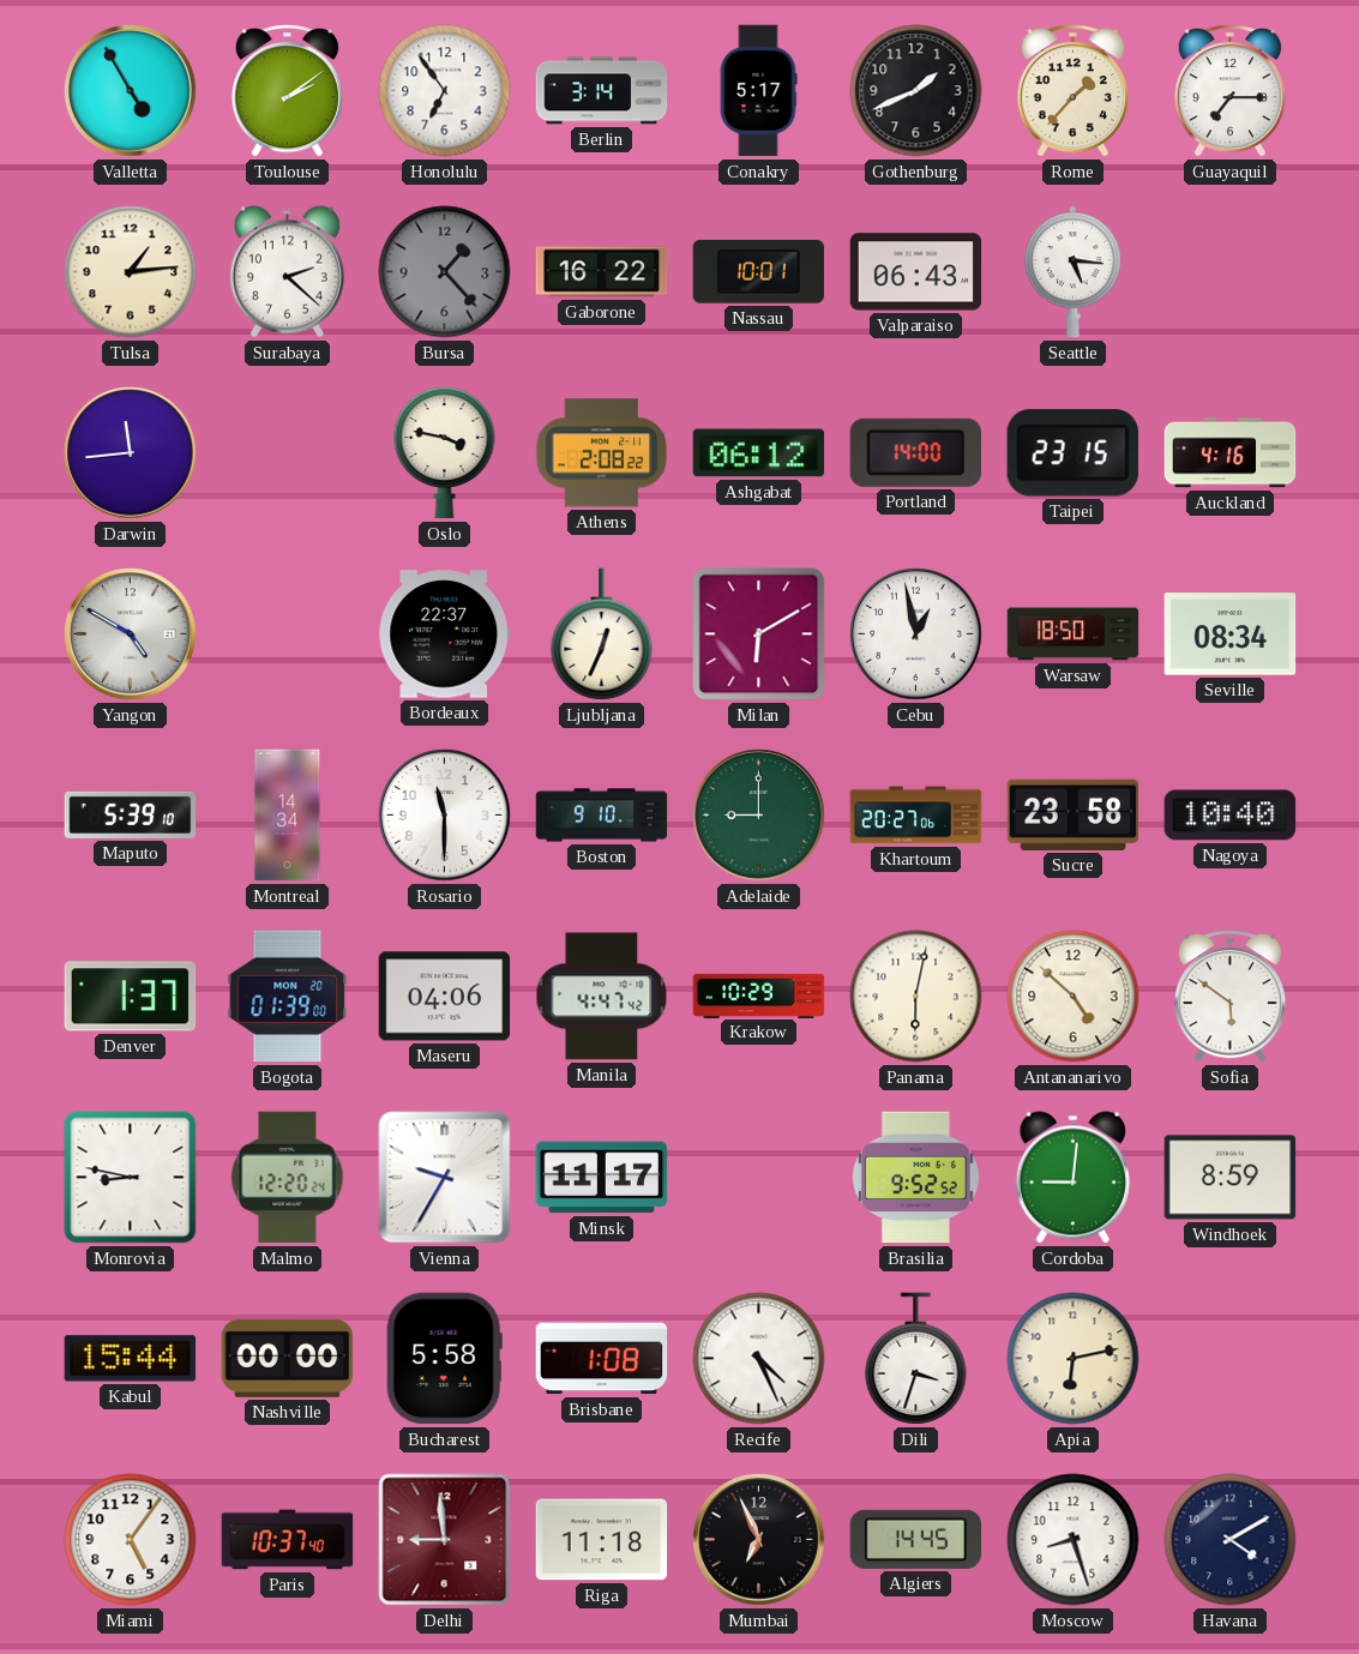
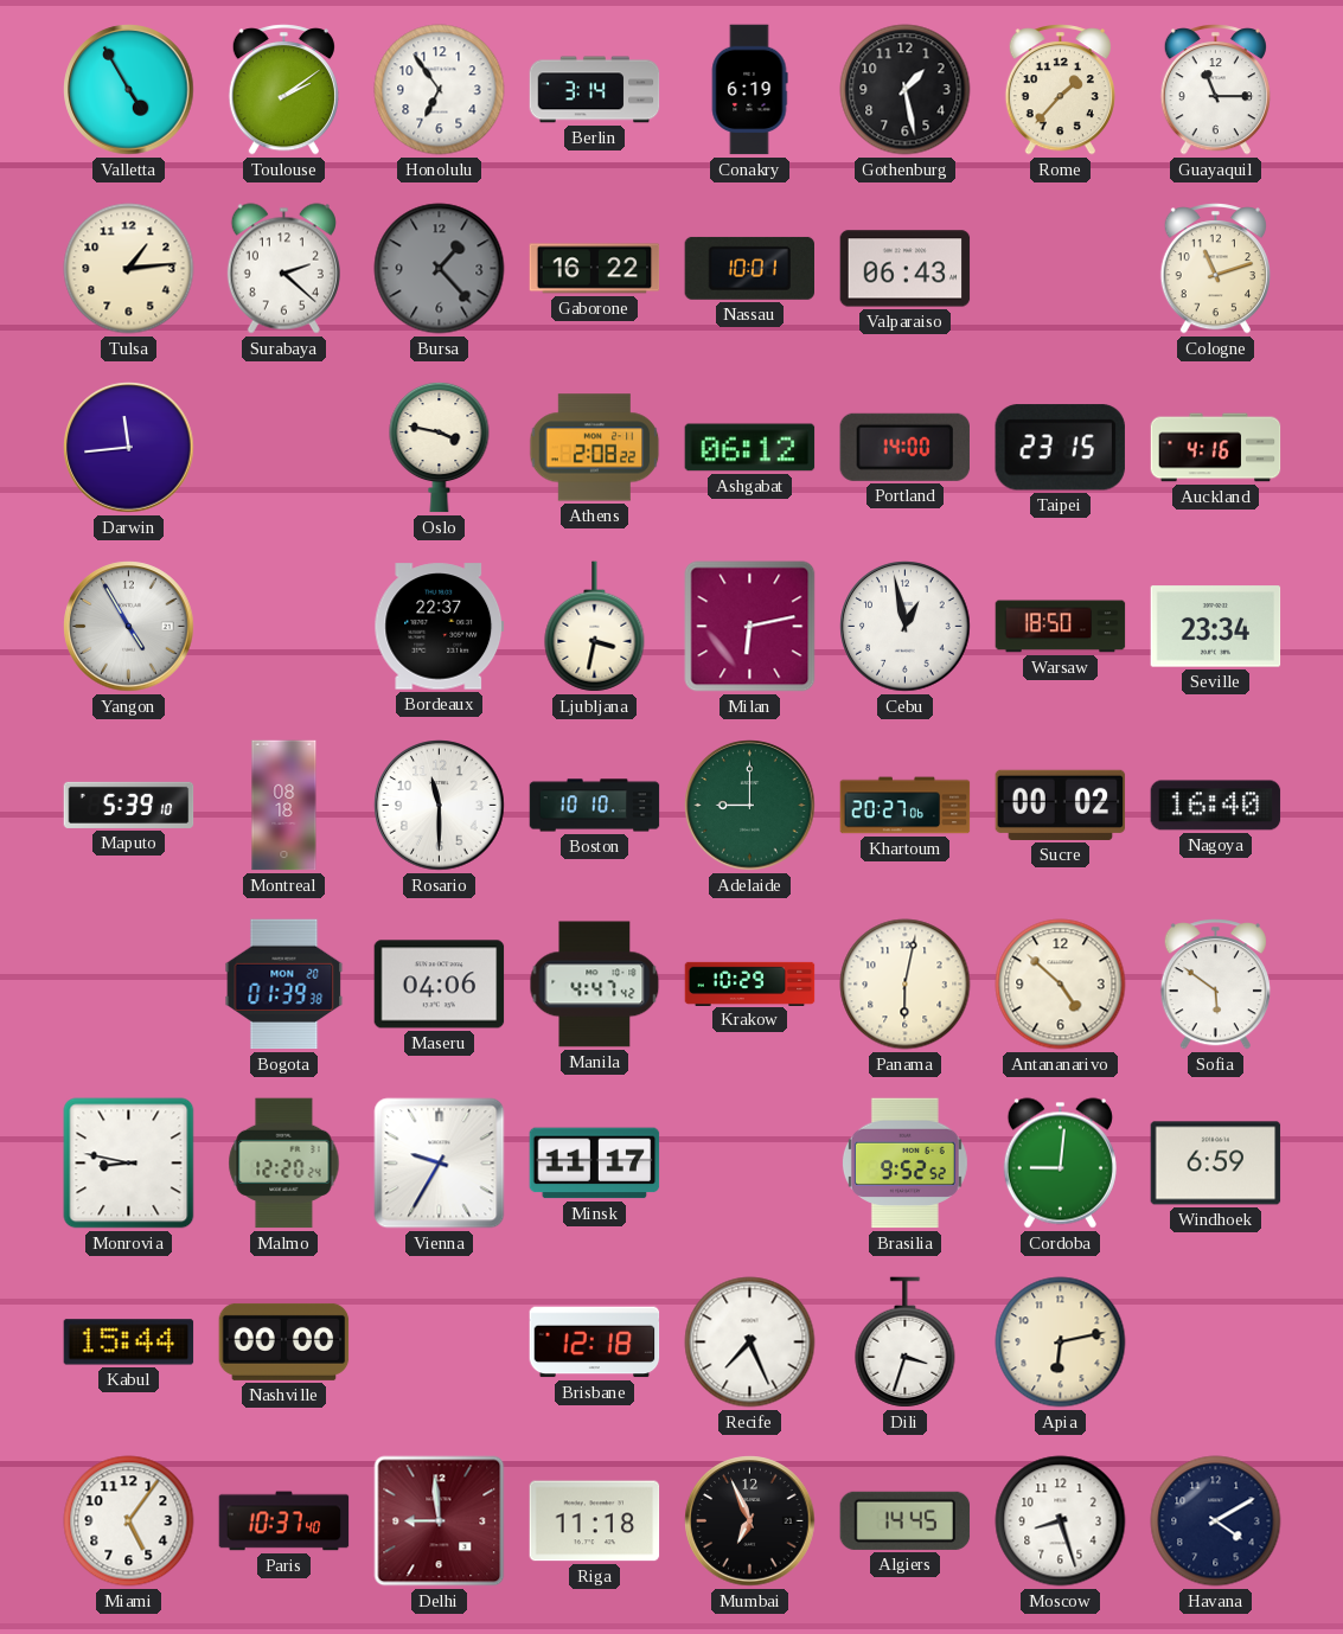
Conakry: 5:17 -> 6:19 (749, 90)
Gothenburg: 1:41 -> 1:28 (906, 90)
Guayaquil: 7:15 -> 11:15 (1215, 90)
Seattle: 5:16 -> none (1074, 272)
Cologne: none -> 11:12 (1215, 269)
Yangon: 4:50 -> 4:55 (129, 627)
Ljubljana: 12:34 -> 3:32 (595, 627)
Milan: 6:10 -> 6:13 (750, 627)
Seville: 08:34 -> 23:34 (1216, 627)
Montreal: 14:34 -> 08:18 (284, 806)
Boston: 9:10 -> 10:10 (595, 806)
Sucre: 23:58 -> 00:02 (1061, 805)
Nagoya: 10:40 -> 16:40 (1216, 806)
Denver: 1:37 -> none (131, 997)
Bogota: 01:39:00 -> 01:39:38 (284, 985)
Windhoek: 8:59 -> 6:59 (1216, 1164)
Bucharest: 5:58 -> none (444, 1359)
Brisbane: 1:08 -> 12:18 (595, 1343)
Recife: 4:26 -> 7:26 (750, 1343)
